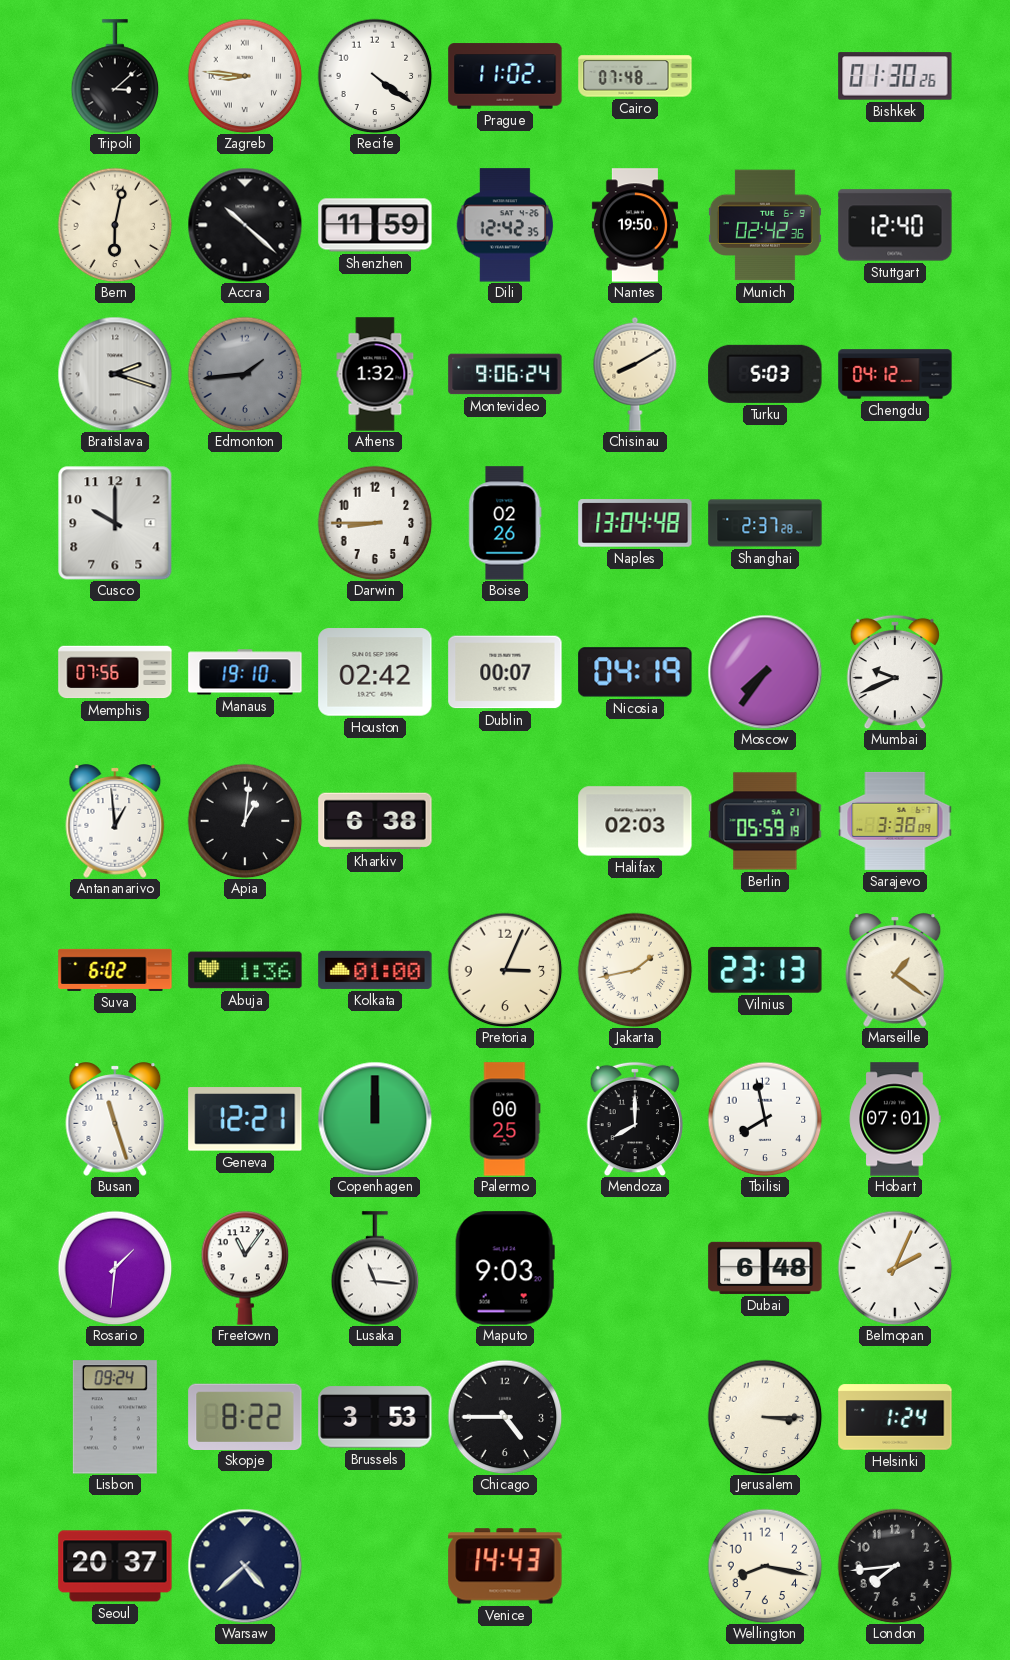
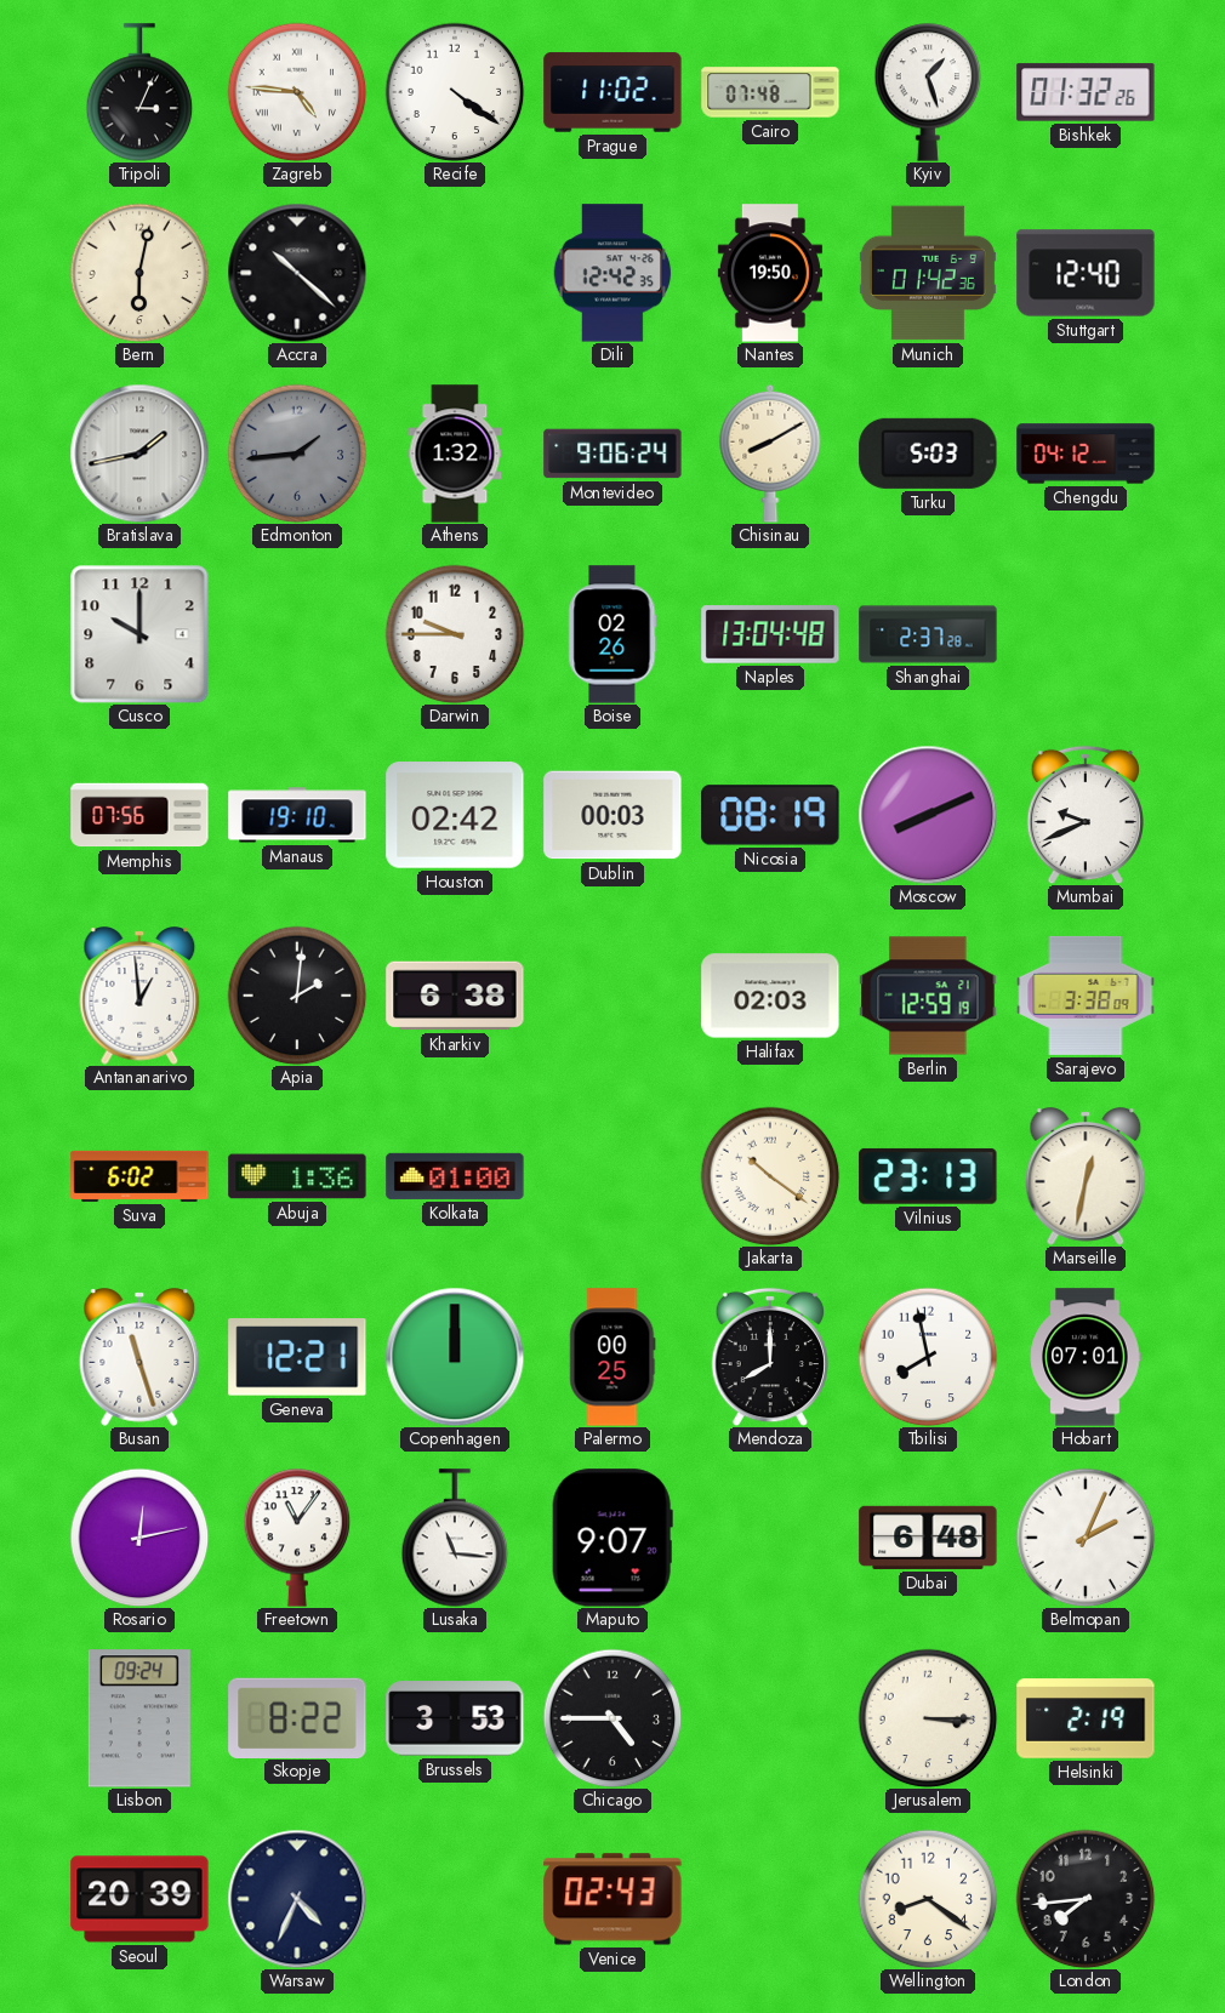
Tripoli: 3:08 -> 3:04 (139, 92)
Zagreb: 8:46 -> 4:46 (297, 92)
Kyiv: none -> 1:27 (928, 92)
Bishkek: 01:30 -> 01:32 (1086, 92)
Shenzhen: 11:59 -> none (375, 225)
Munich: 02:42 -> 01:42 (928, 273)
Bratislava: 2:18 -> 1:43 (139, 454)
Darwin: 8:45 -> 9:45 (455, 634)
Dublin: 00:07 -> 00:03 (612, 815)
Nicosia: 04:19 -> 08:19 (770, 815)
Moscow: 7:36 -> 8:11 (928, 815)
Apia: 1:01 -> 2:01 (297, 996)
Berlin: 05:59 -> 12:59 (928, 996)
Pretoria: 3:04 -> none (505, 970)
Jakarta: 1:43 -> 10:21 (770, 1176)
Marseille: 1:21 -> 12:32 (1086, 1176)
Rosario: 1:31 -> 12:13 (139, 1538)
Maputo: 9:03 -> 9:07 (612, 1538)
Helsinki: 1:24 -> 2:19 (1086, 1718)
Seoul: 20:37 -> 20:39 (139, 1899)
Warsaw: 4:38 -> 4:34 (297, 1899)
Venice: 14:43 -> 02:43 (612, 1899)
Wellington: 8:17 -> 8:21 (928, 1899)
